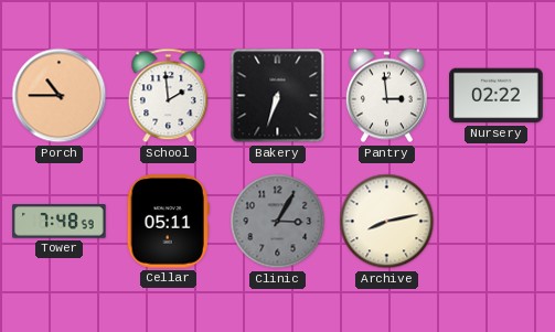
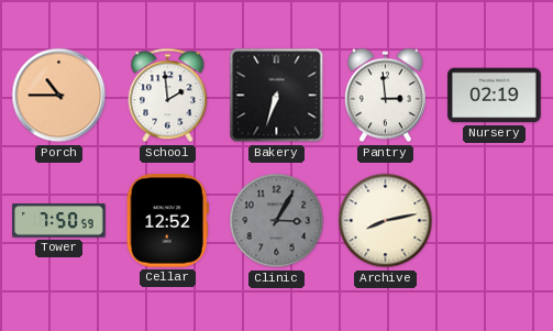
Nursery: 02:22 -> 02:19 (495, 96)
Tower: 7:48 -> 7:50 (59, 221)
Cellar: 05:11 -> 12:52 (167, 221)
